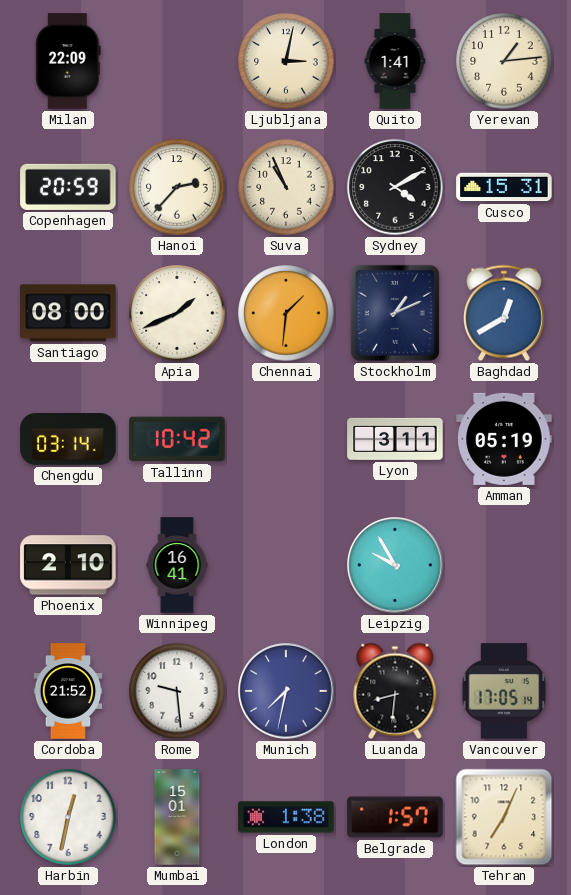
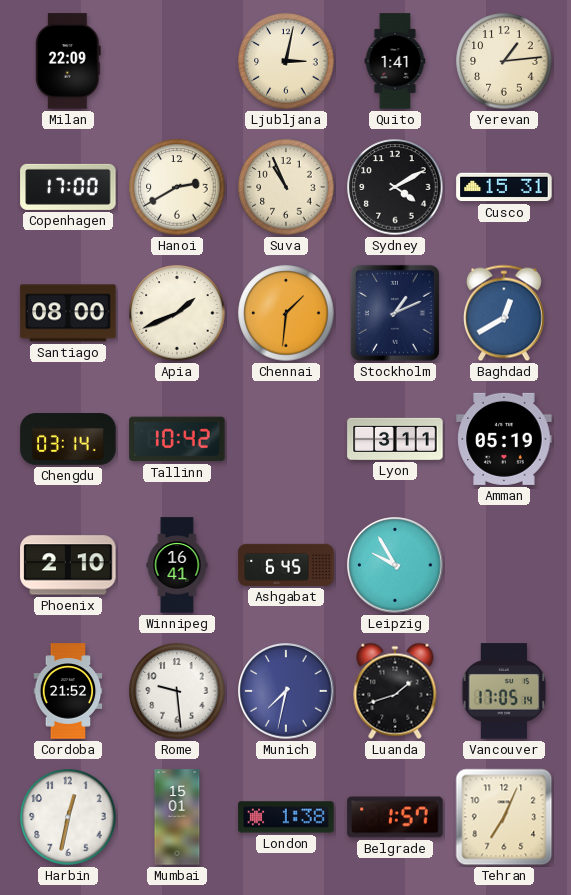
Copenhagen: 20:59 -> 17:00 (68, 187)
Hanoi: 2:37 -> 2:40 (177, 187)
Ashgabat: none -> 6:45 (286, 565)
Luanda: 8:31 -> 1:42 (395, 691)
